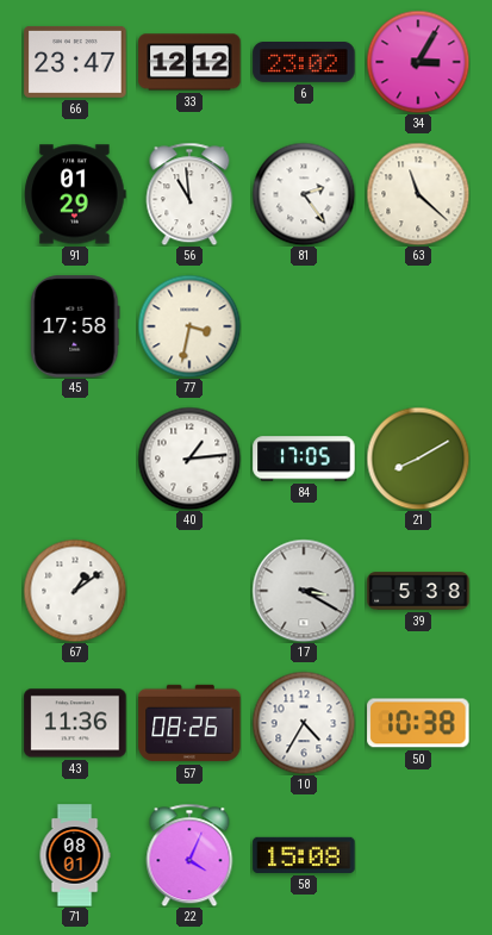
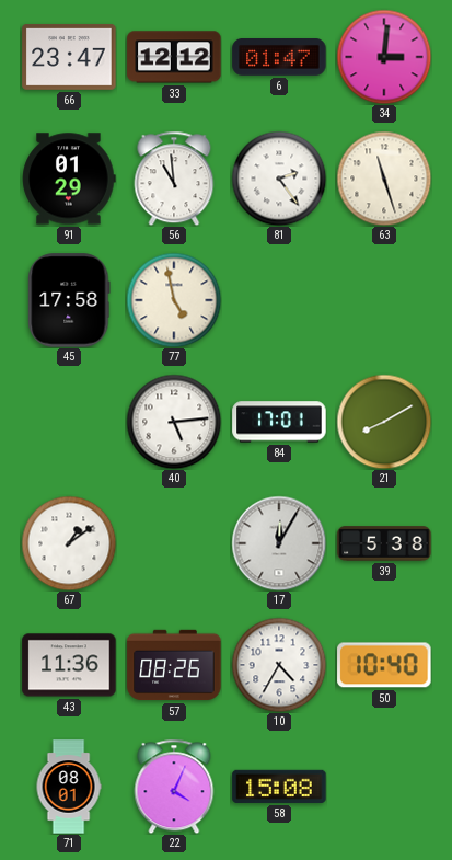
6: 23:02 -> 01:47 (279, 58)
34: 3:05 -> 3:01 (384, 57)
63: 11:22 -> 11:27 (384, 179)
77: 3:32 -> 4:58 (174, 300)
40: 1:14 -> 5:14 (174, 422)
84: 17:05 -> 17:01 (279, 422)
17: 3:20 -> 12:05 (279, 543)
50: 10:38 -> 10:40 (384, 665)
